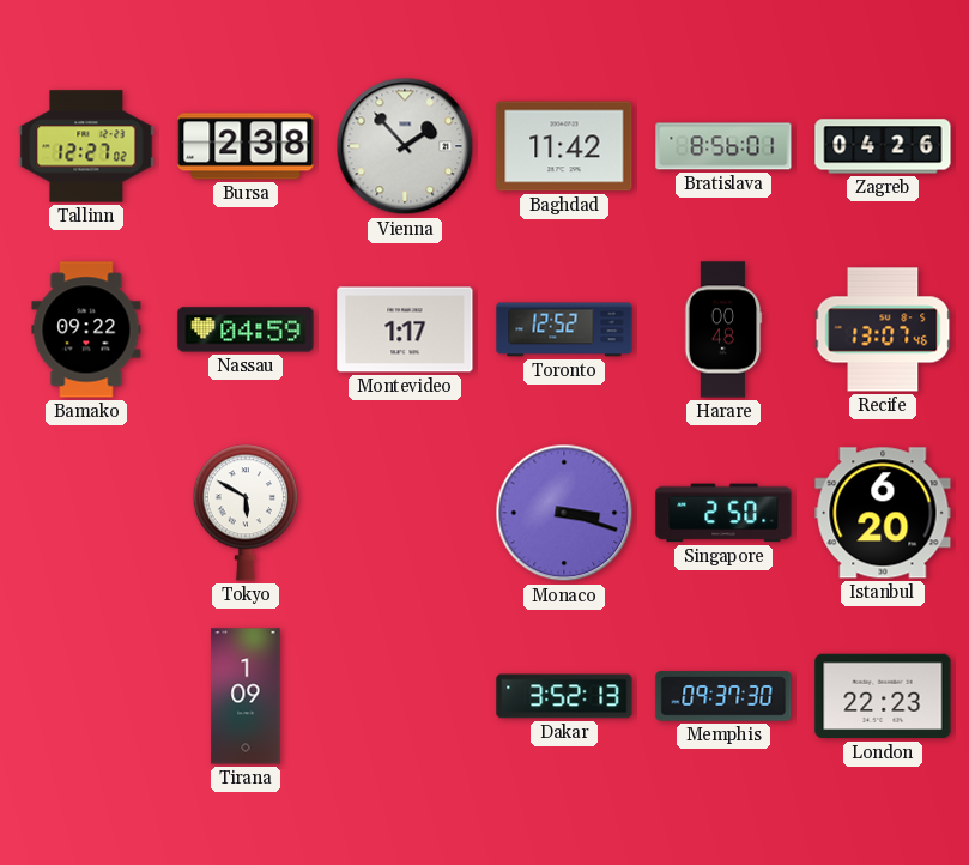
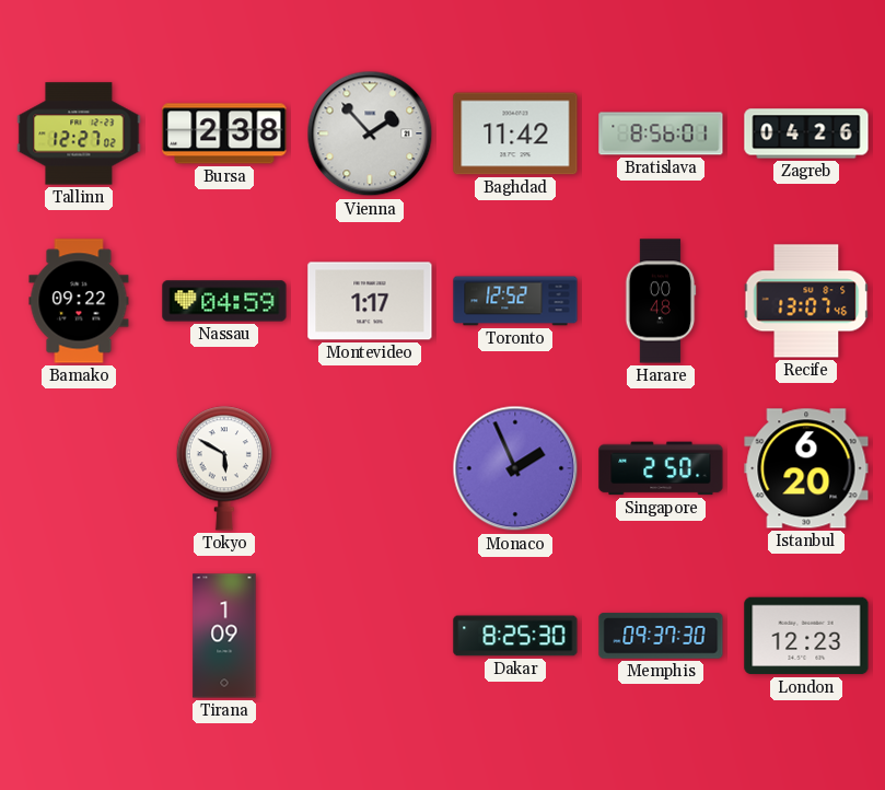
Monaco: 3:18 -> 1:56 (515, 468)
Dakar: 3:52 -> 8:25 (515, 636)
London: 22:23 -> 12:23 (806, 636)
